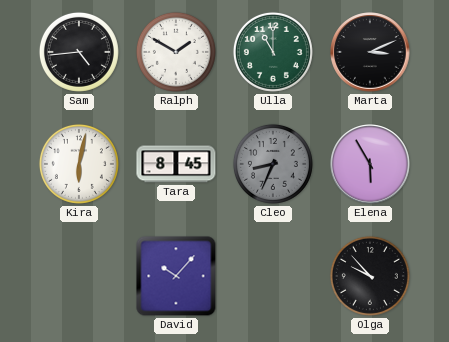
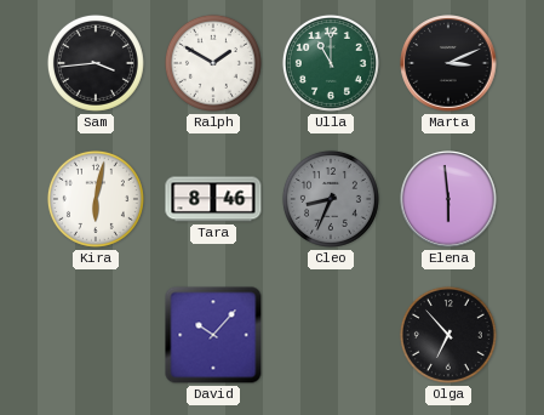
Sam: 4:44 -> 3:44 (96, 63)
Tara: 8:45 -> 8:46 (213, 199)
Elena: 5:55 -> 5:59 (448, 199)
Olga: 9:53 -> 6:53 (448, 335)
